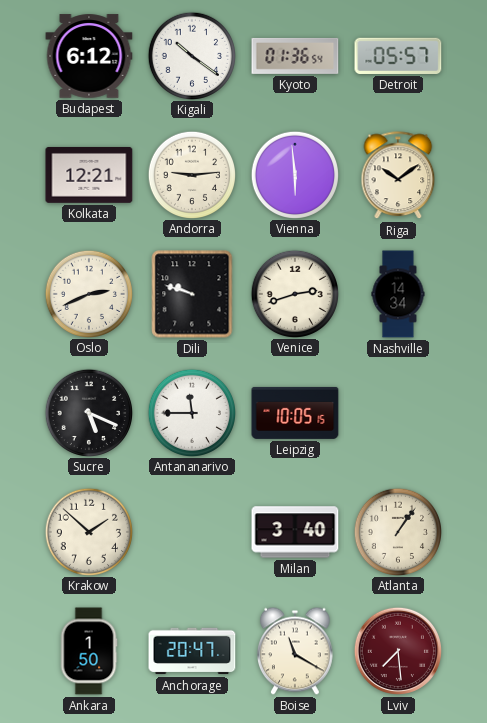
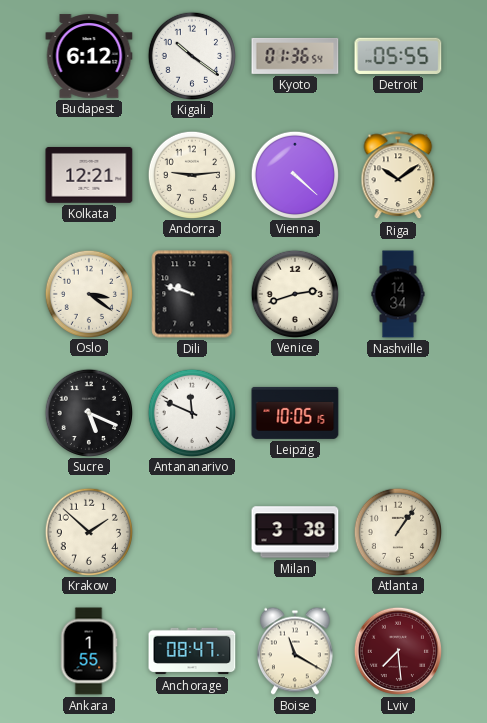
Detroit: 05:57 -> 05:55 (398, 56)
Vienna: 5:59 -> 4:22 (294, 174)
Oslo: 2:41 -> 3:21 (88, 293)
Antananarivo: 11:45 -> 11:49 (191, 412)
Milan: 3:40 -> 3:38 (295, 532)
Ankara: 1:50 -> 1:55 (89, 651)
Anchorage: 20:47 -> 08:47 (192, 651)
